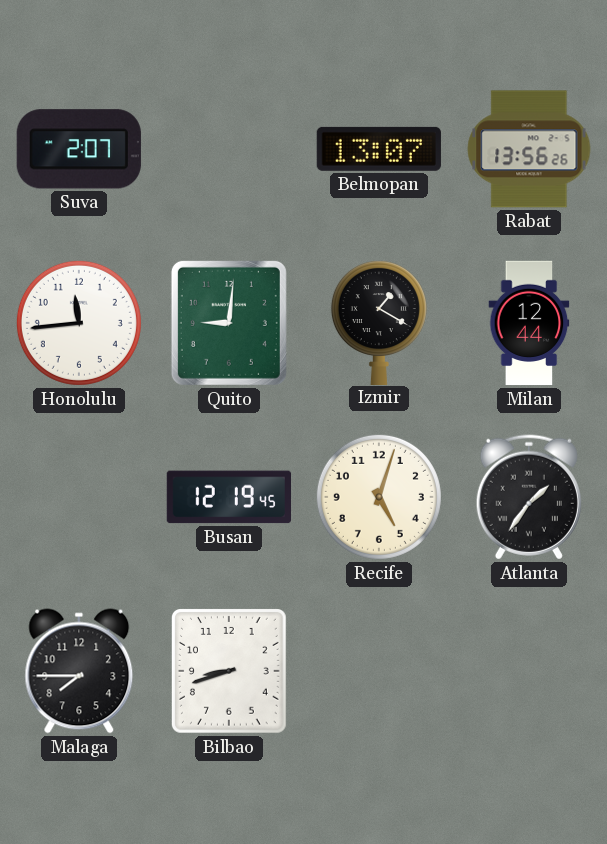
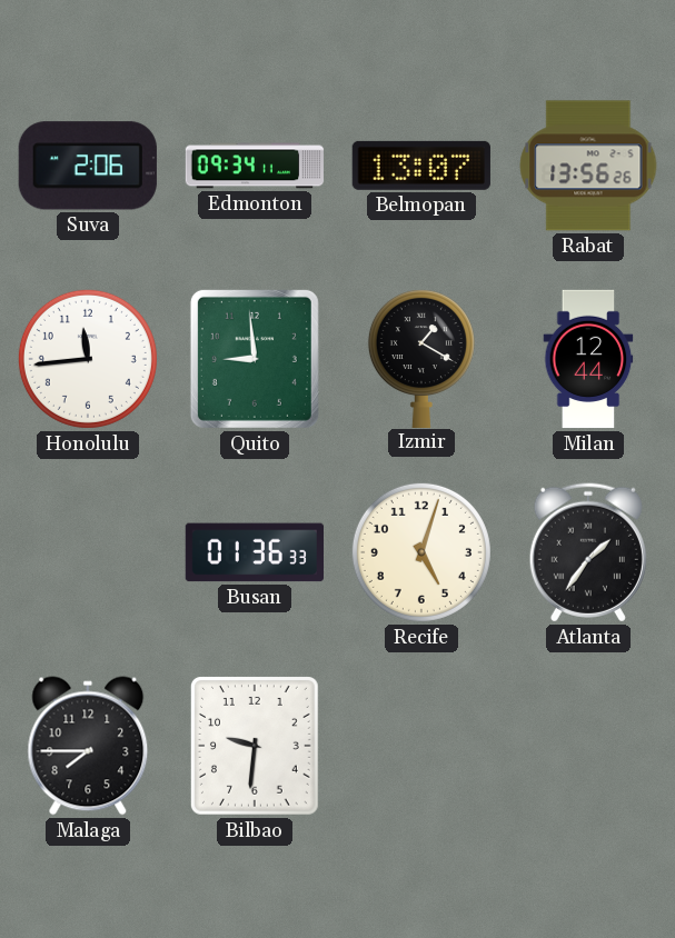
Suva: 2:07 -> 2:06 (88, 166)
Edmonton: none -> 09:34 (255, 166)
Quito: 9:01 -> 8:59 (255, 359)
Busan: 12:19 -> 01:36 (254, 552)
Bilbao: 8:42 -> 9:31 (255, 747)
